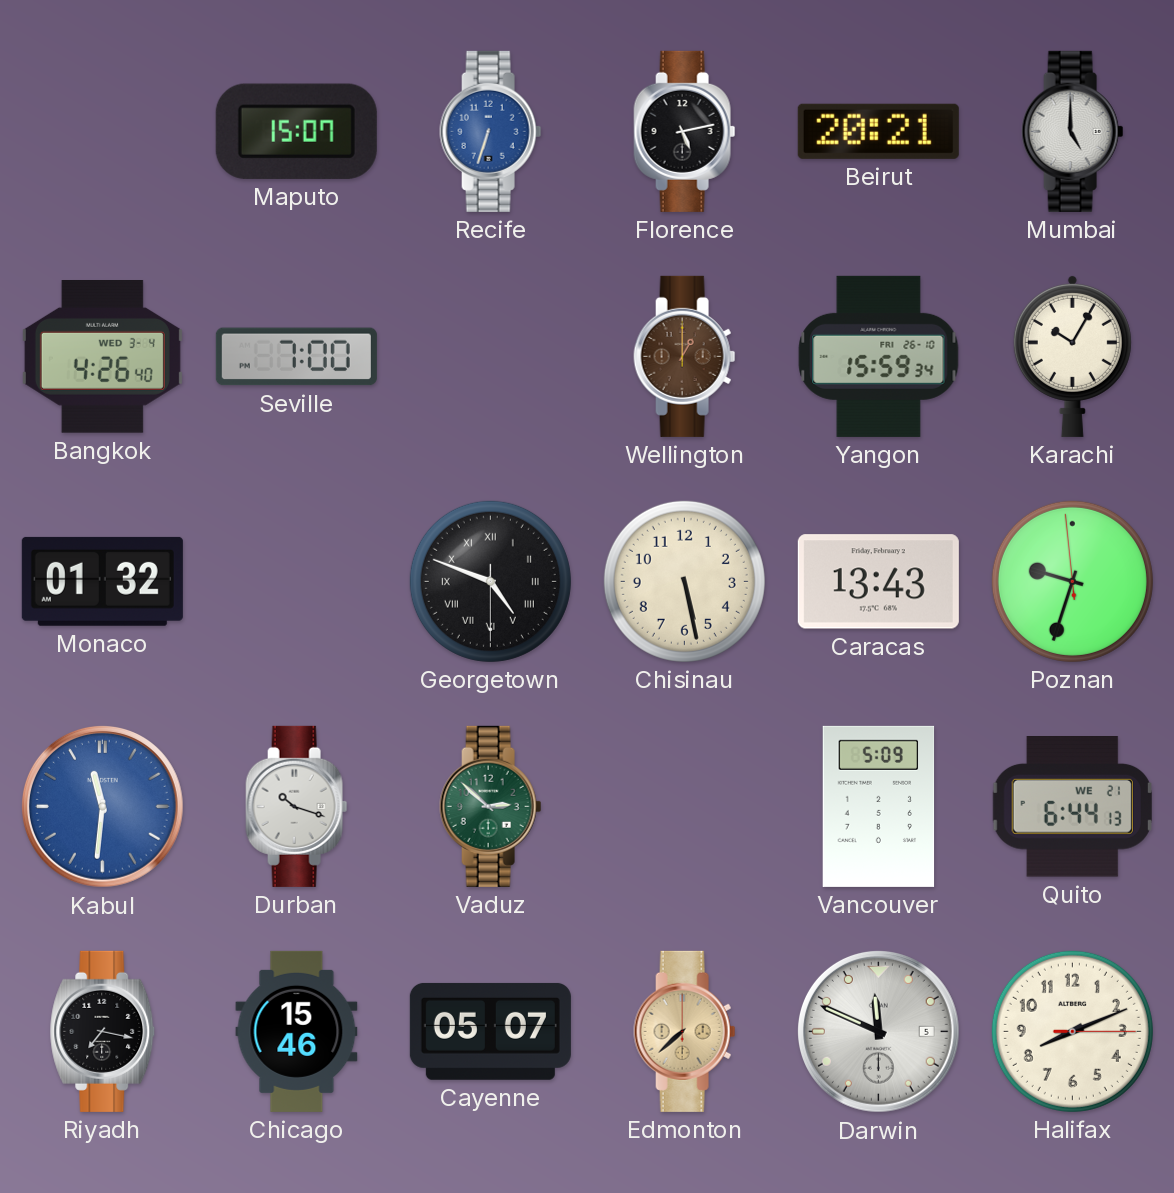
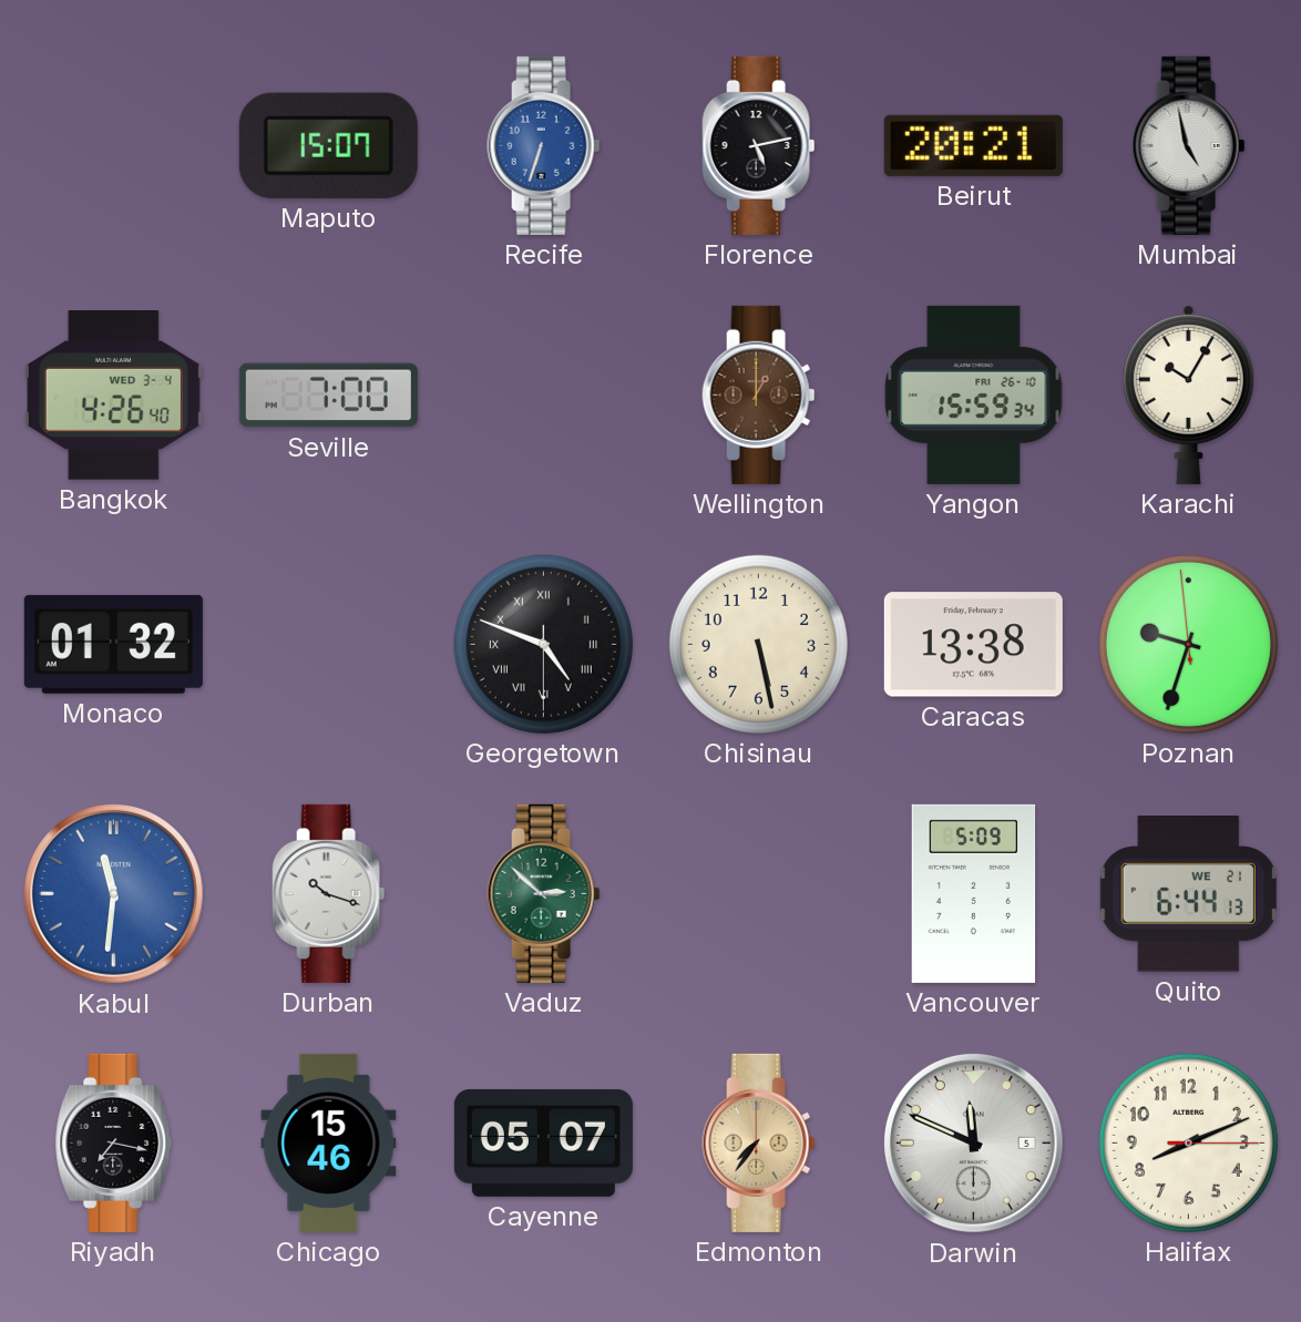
Mumbai: 5:00 -> 4:58 (1189, 145)
Caracas: 13:43 -> 13:38 (973, 645)
Edmonton: 7:38 -> 7:36 (759, 1142)
